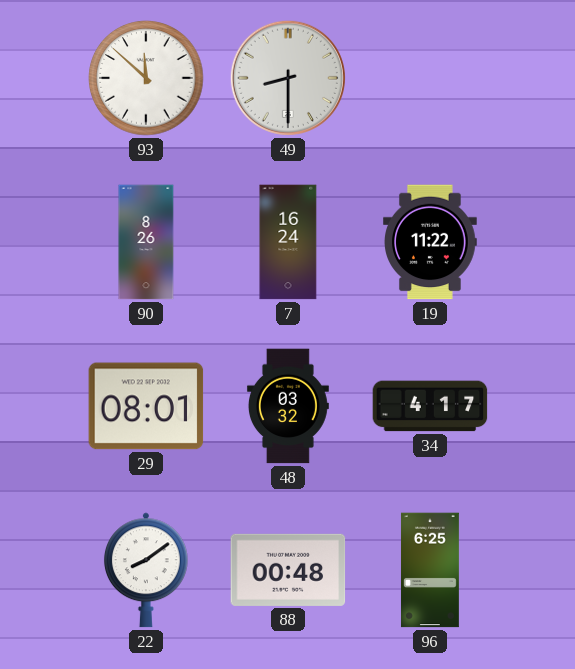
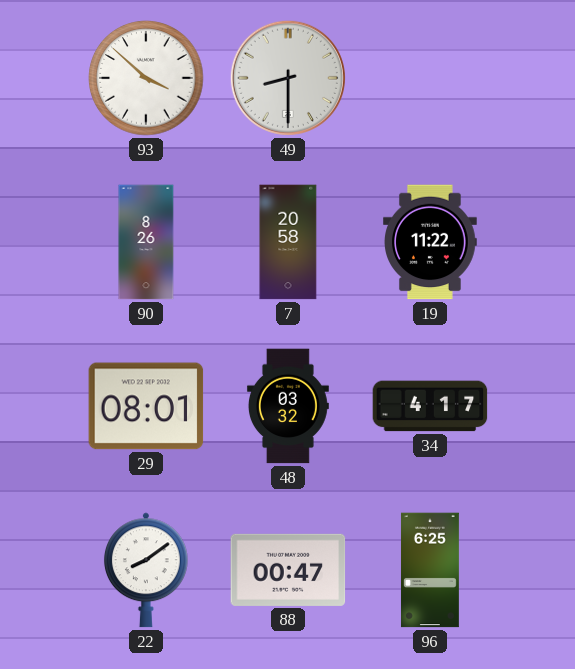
93: 11:52 -> 3:52 (146, 78)
7: 16:24 -> 20:58 (288, 242)
88: 00:48 -> 00:47 (288, 570)
